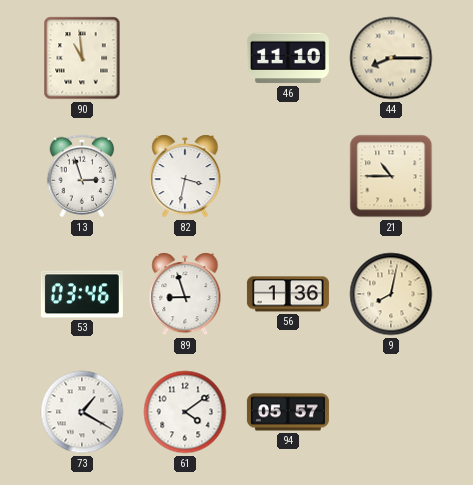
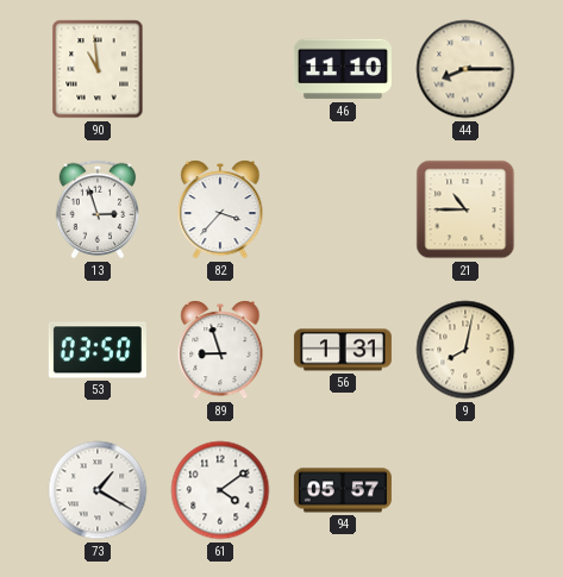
82: 3:32 -> 3:37 (220, 209)
53: 03:46 -> 03:50 (98, 350)
56: 1:36 -> 1:31 (343, 350)
